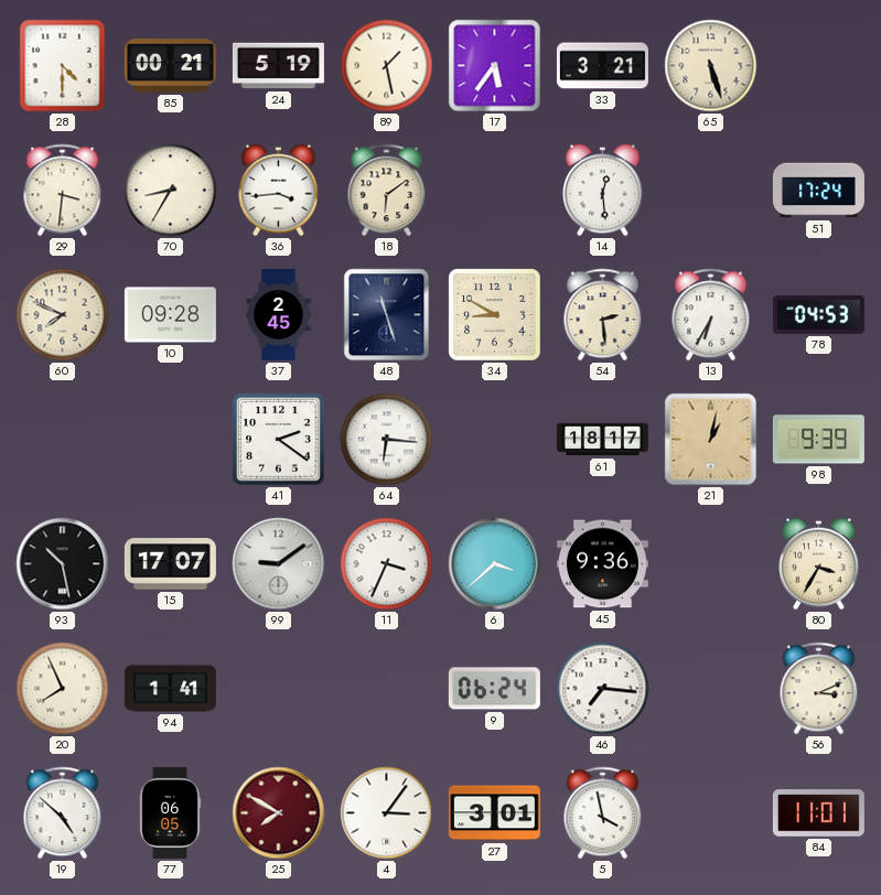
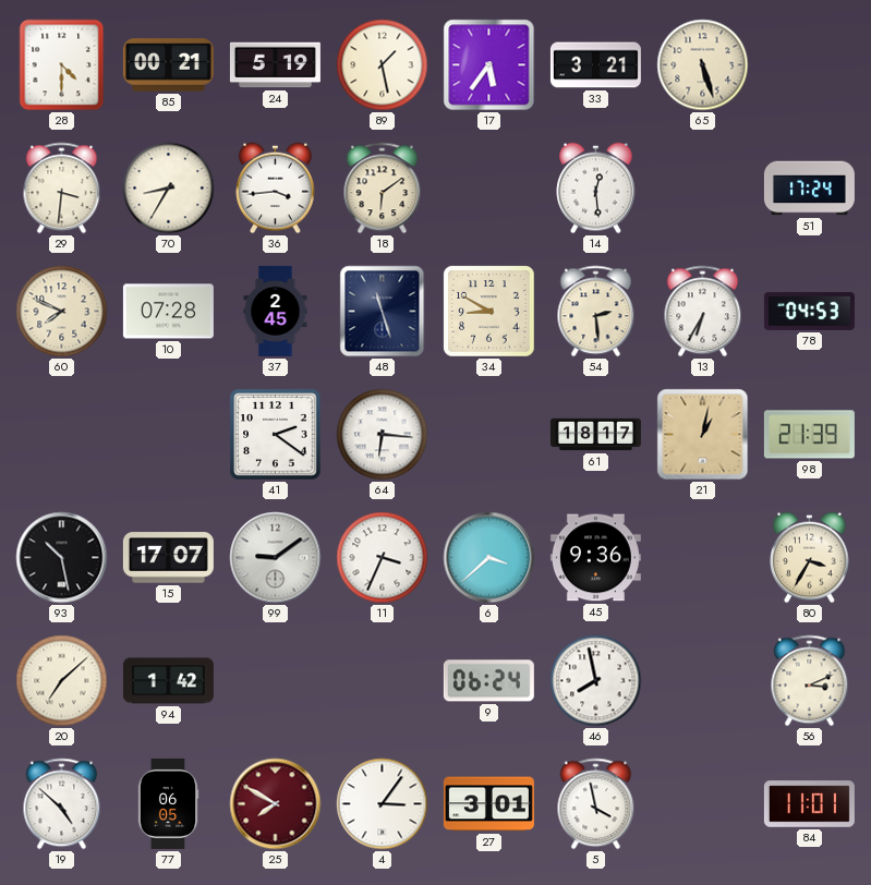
10: 09:28 -> 07:28 (168, 312)
98: 9:39 -> 21:39 (809, 435)
20: 7:56 -> 7:08 (62, 681)
94: 1:41 -> 1:42 (168, 681)
46: 7:16 -> 7:58 (596, 681)
